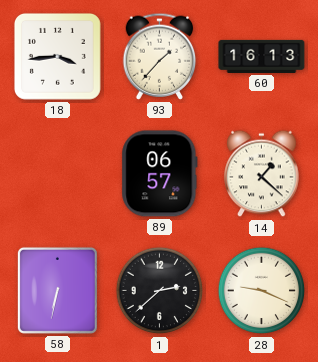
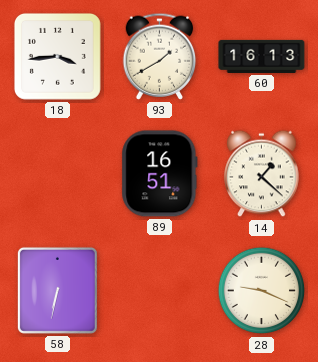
93: 1:37 -> 1:40 (160, 56)
89: 06:57 -> 16:51 (160, 174)
1: 2:38 -> none (160, 291)
